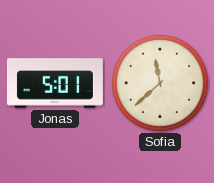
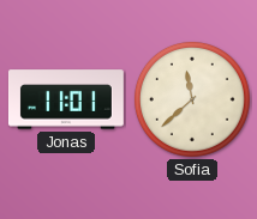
Jonas: 5:01 -> 11:01 (66, 99)
